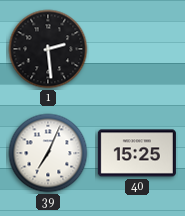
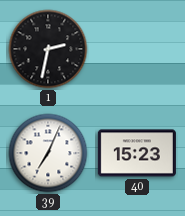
1: 2:29 -> 2:32 (48, 49)
40: 15:25 -> 15:23 (137, 153)
